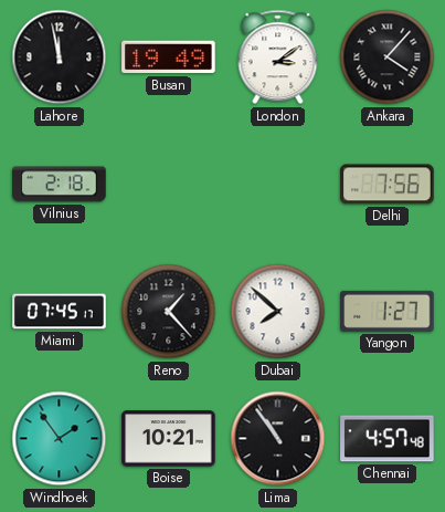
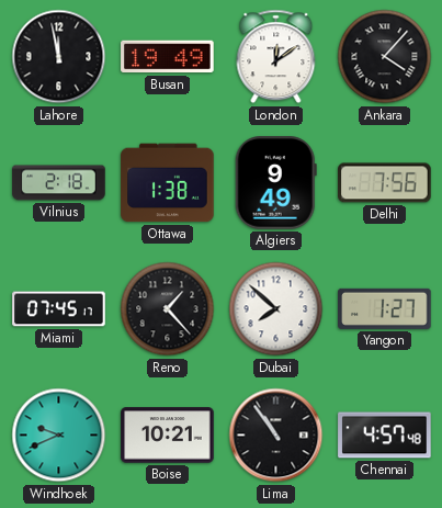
London: 3:09 -> 12:09 (276, 57)
Ottawa: none -> 1:38 (168, 183)
Algiers: none -> 9:49 (275, 183)
Windhoek: 1:54 -> 9:41 (59, 436)
